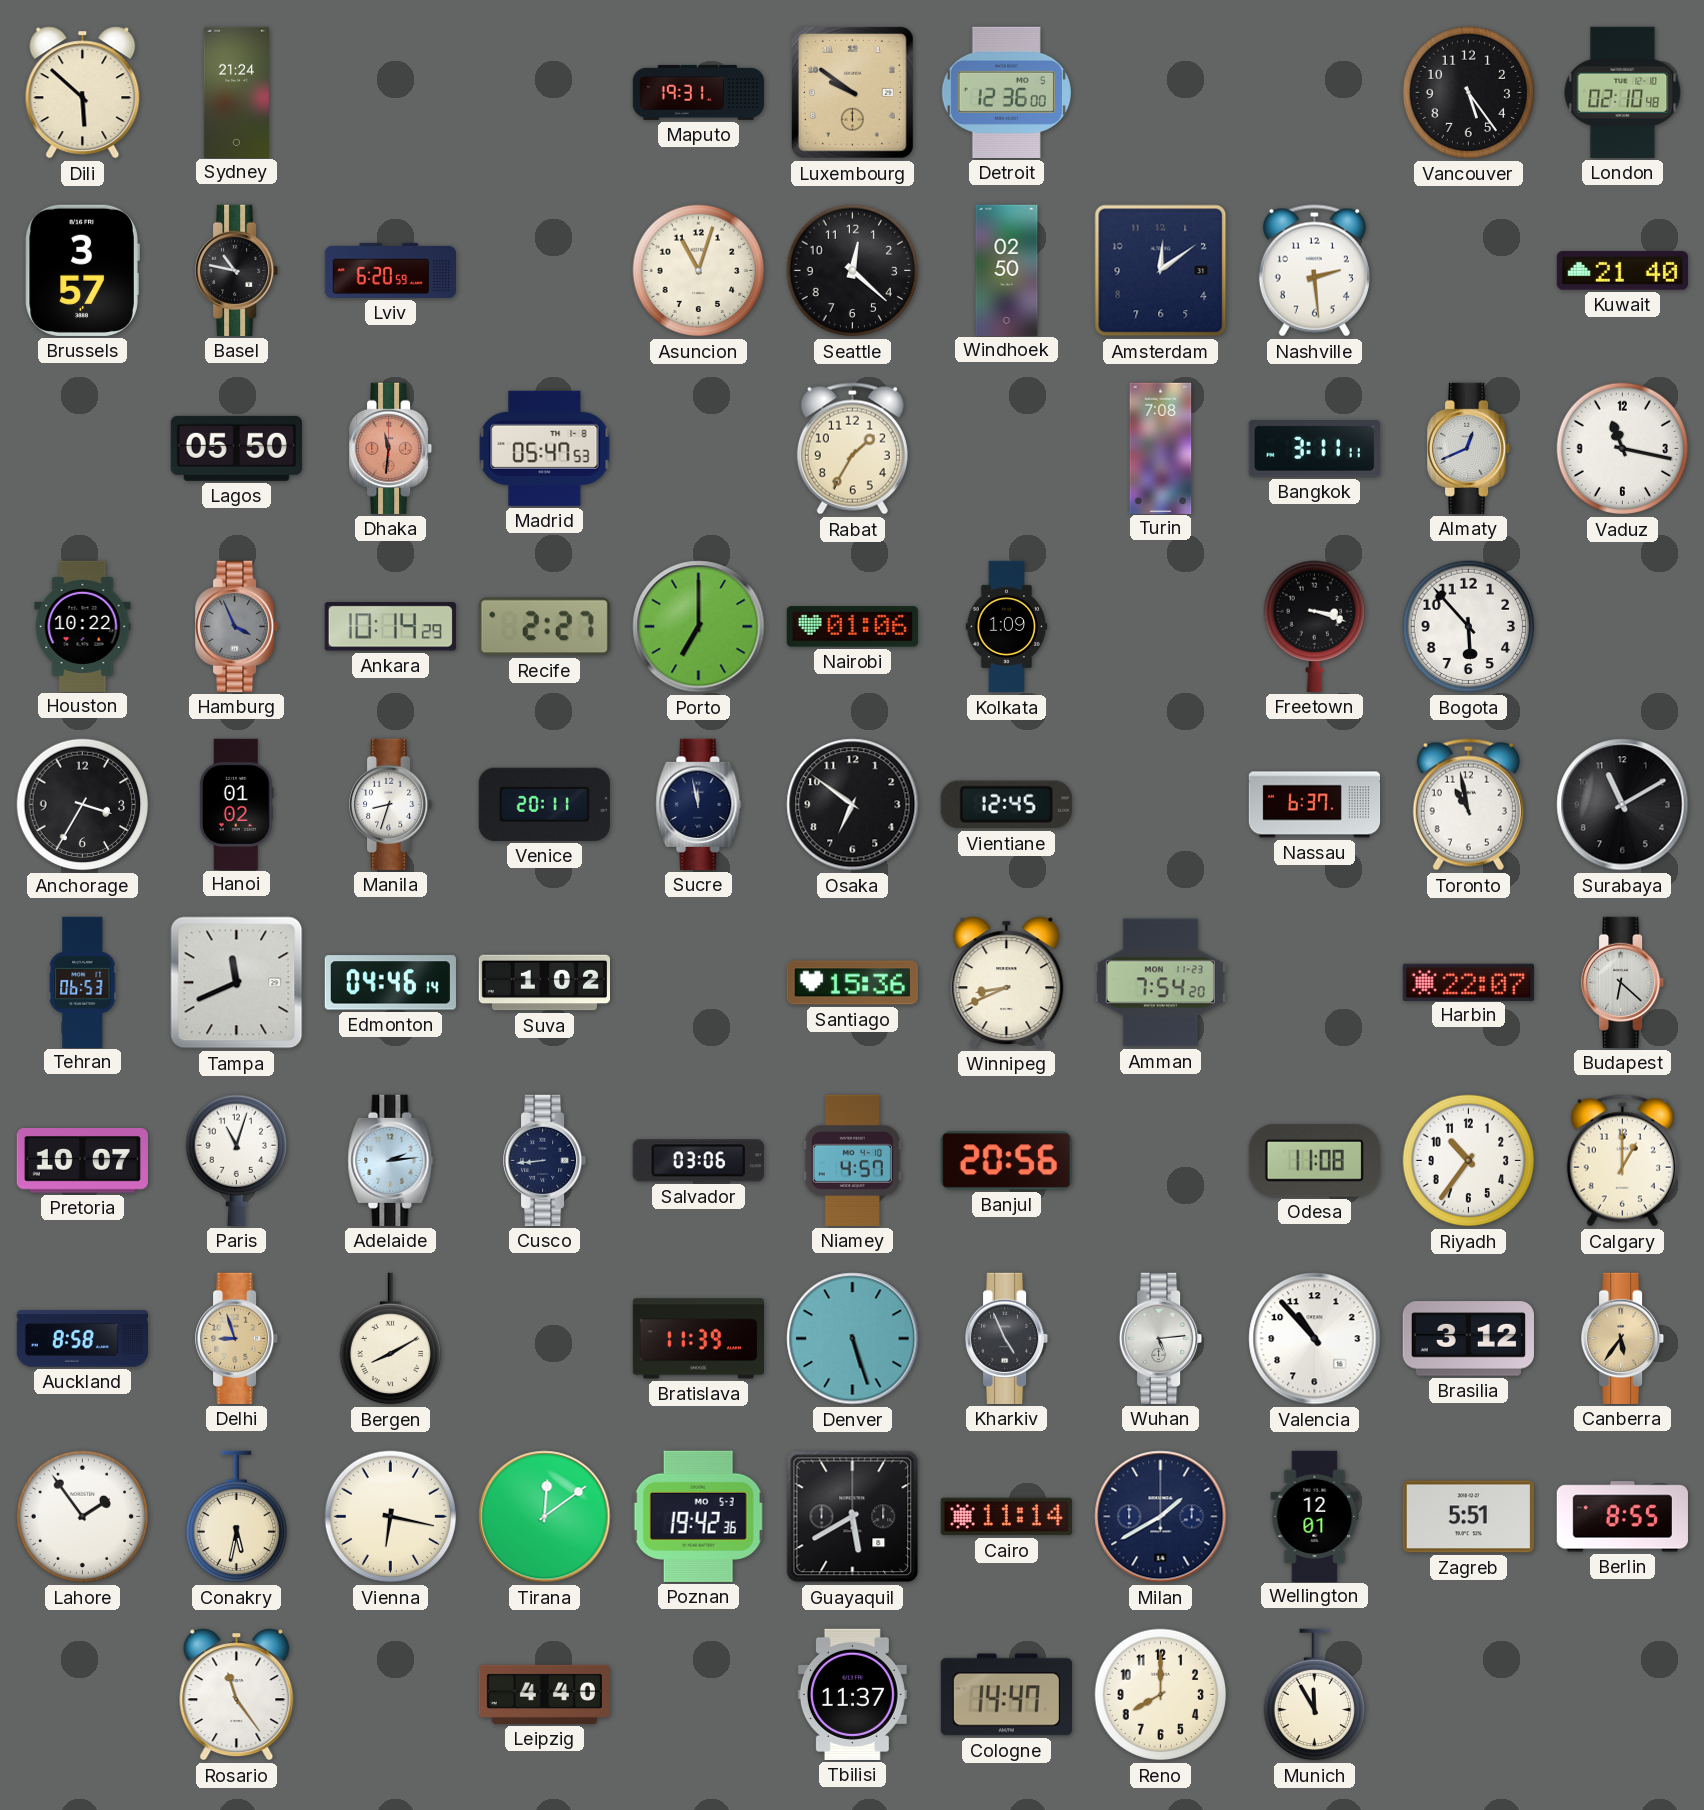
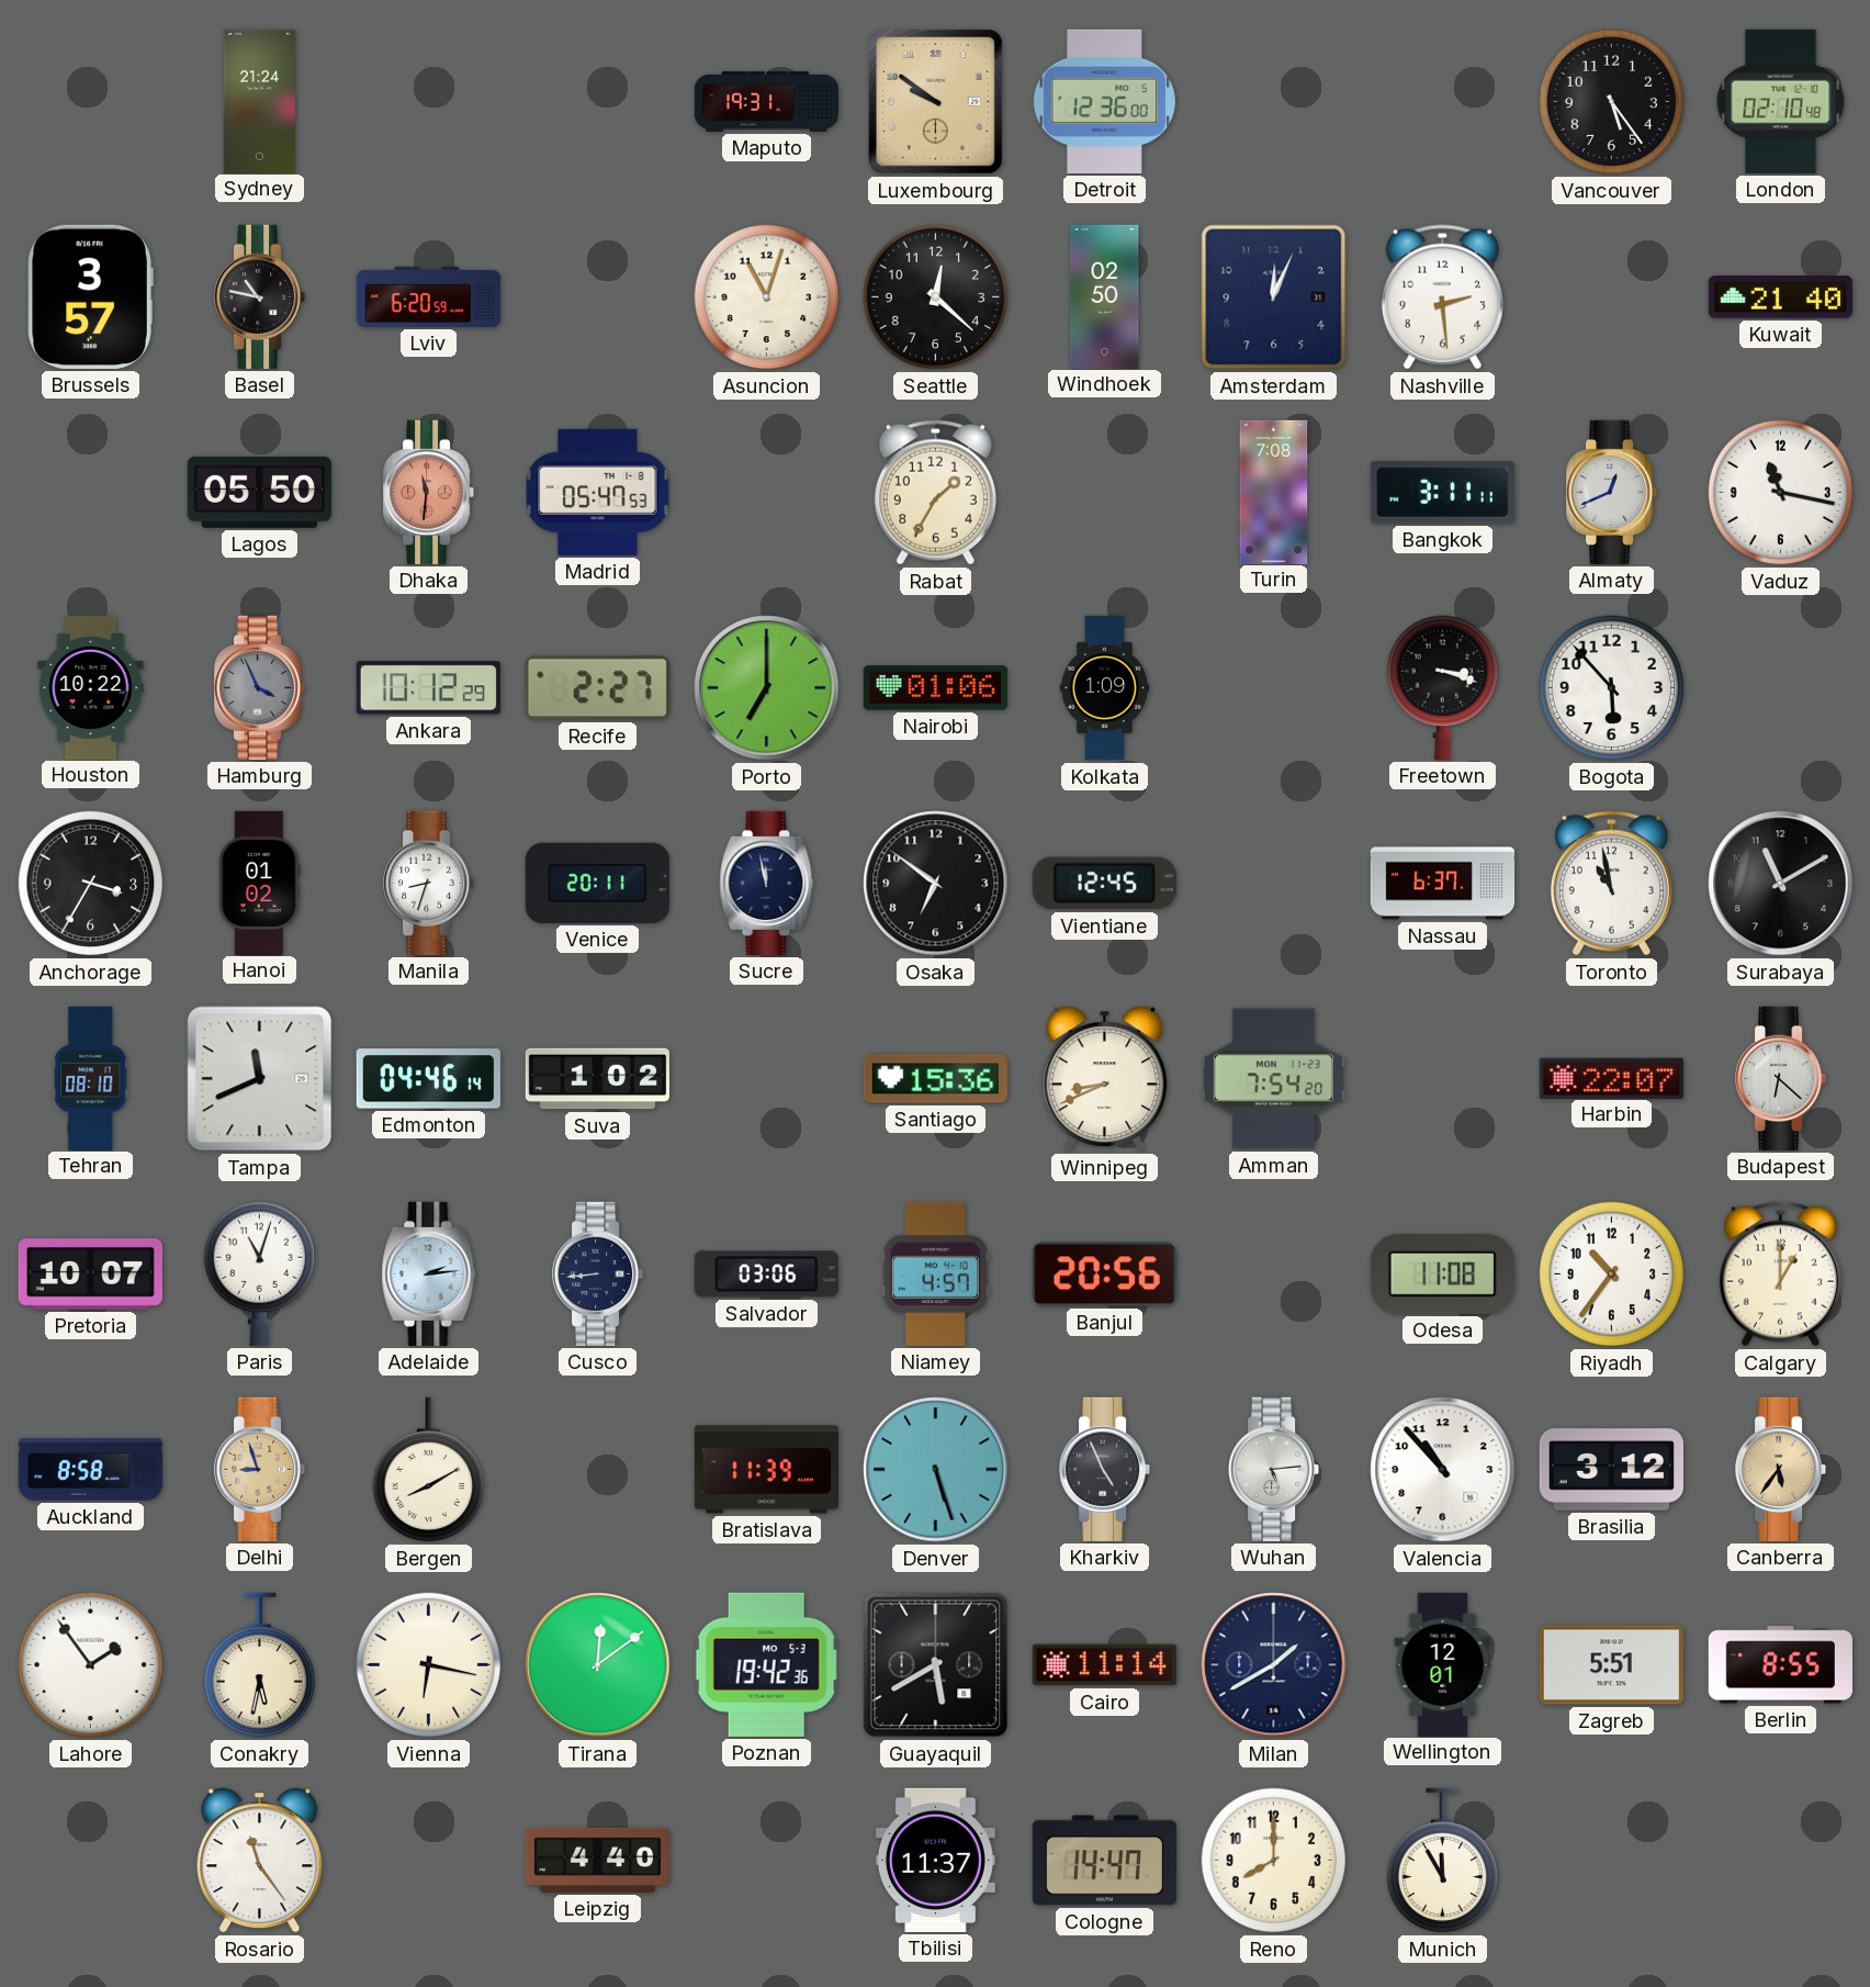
Dili: 5:52 -> none (83, 93)
Amsterdam: 12:09 -> 12:04 (1274, 298)
Ankara: 10:14 -> 10:12 (428, 688)
Tehran: 06:53 -> 08:10 (91, 1078)
